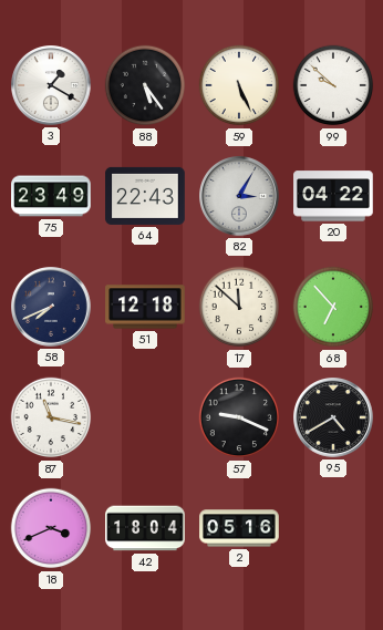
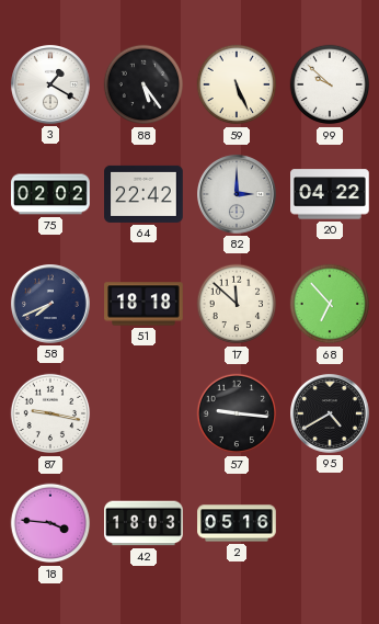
75: 23:49 -> 02:02 (50, 194)
64: 22:43 -> 22:42 (143, 194)
82: 3:05 -> 3:00 (238, 195)
51: 12:18 -> 18:18 (143, 304)
87: 11:17 -> 9:17 (50, 413)
57: 9:19 -> 9:16 (237, 413)
18: 3:41 -> 3:46 (50, 523)
42: 18:04 -> 18:03 (143, 523)
